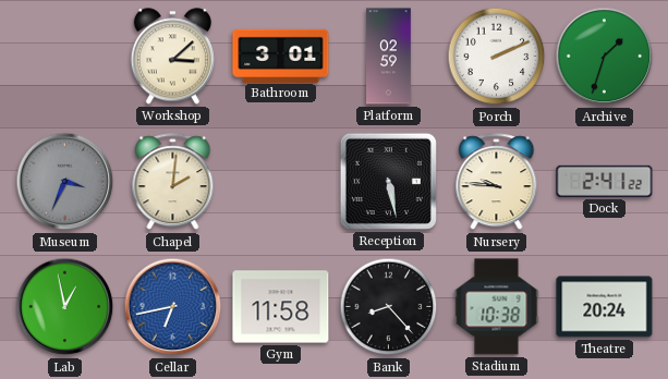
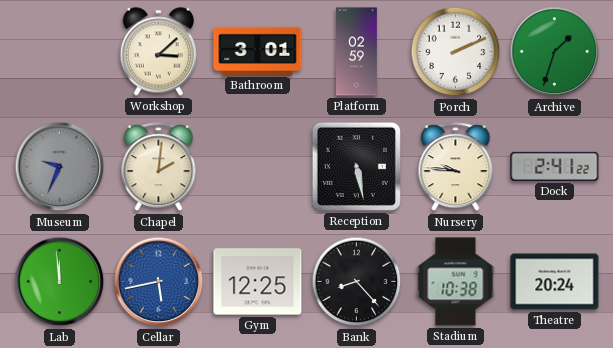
Museum: 3:34 -> 9:34 (60, 167)
Lab: 12:58 -> 11:59 (60, 282)
Cellar: 6:43 -> 5:43 (159, 282)
Gym: 11:58 -> 12:25 (258, 282)
